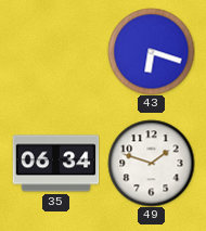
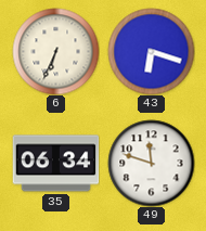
6: none -> 6:34 (55, 51)
49: 1:48 -> 11:48 (151, 163)
